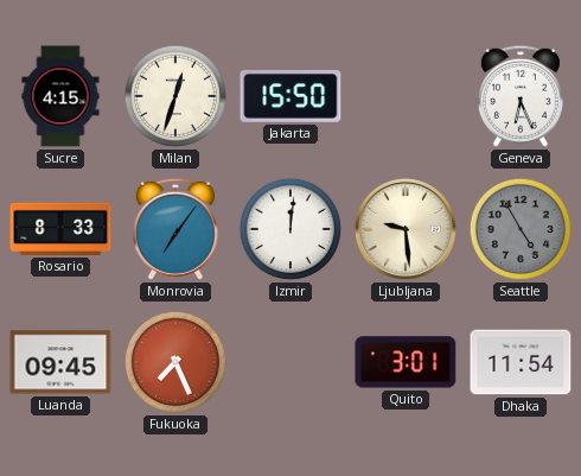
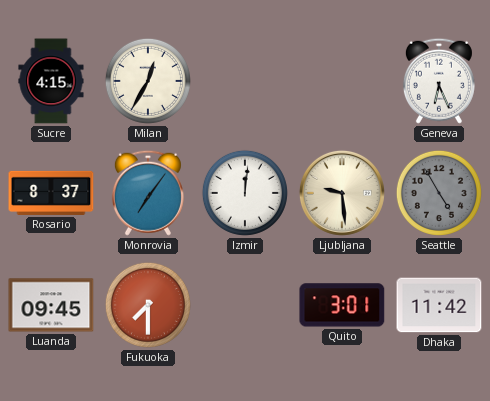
Milan: 12:33 -> 12:35 (148, 81)
Jakarta: 15:50 -> none (290, 96)
Rosario: 8:33 -> 8:37 (51, 193)
Fukuoka: 7:26 -> 7:30 (148, 305)
Dhaka: 11:54 -> 11:42 (439, 305)
